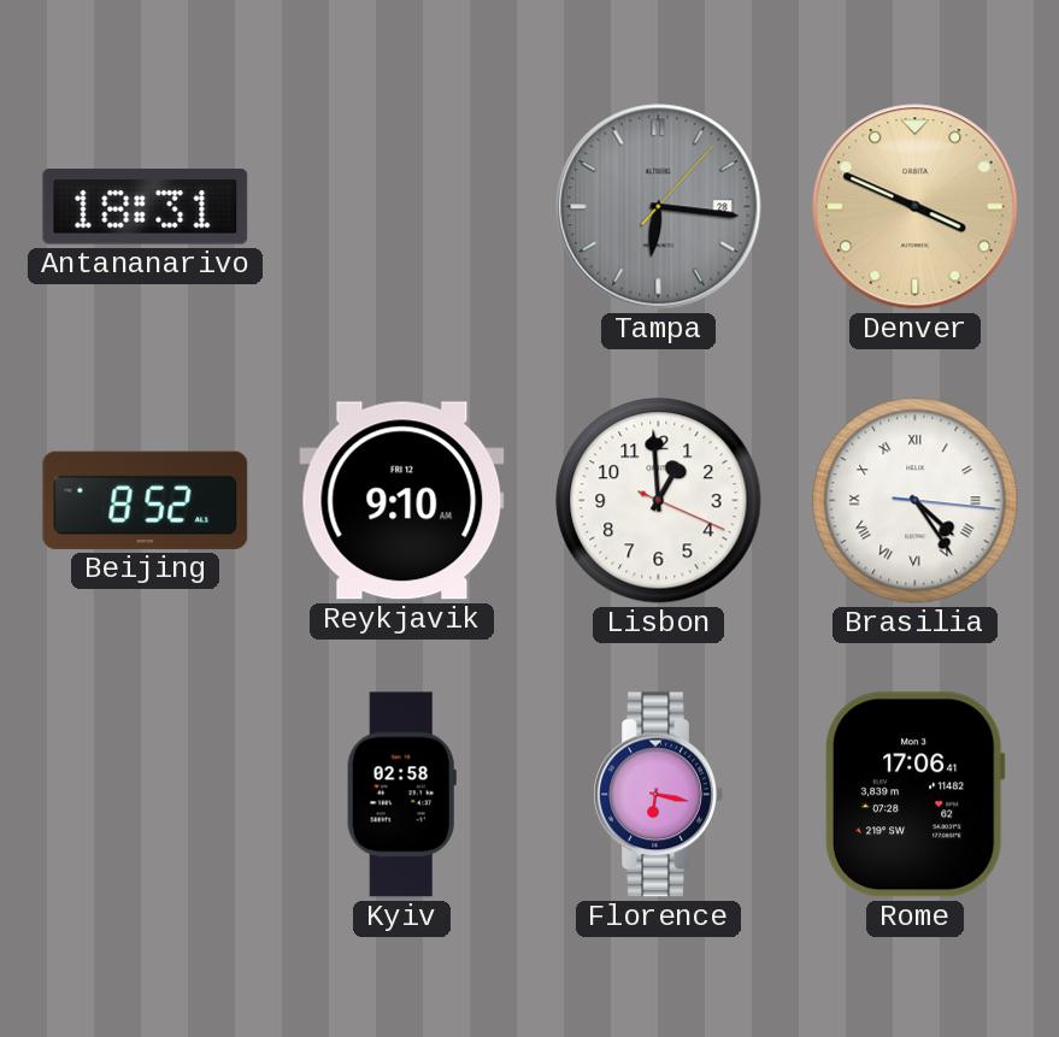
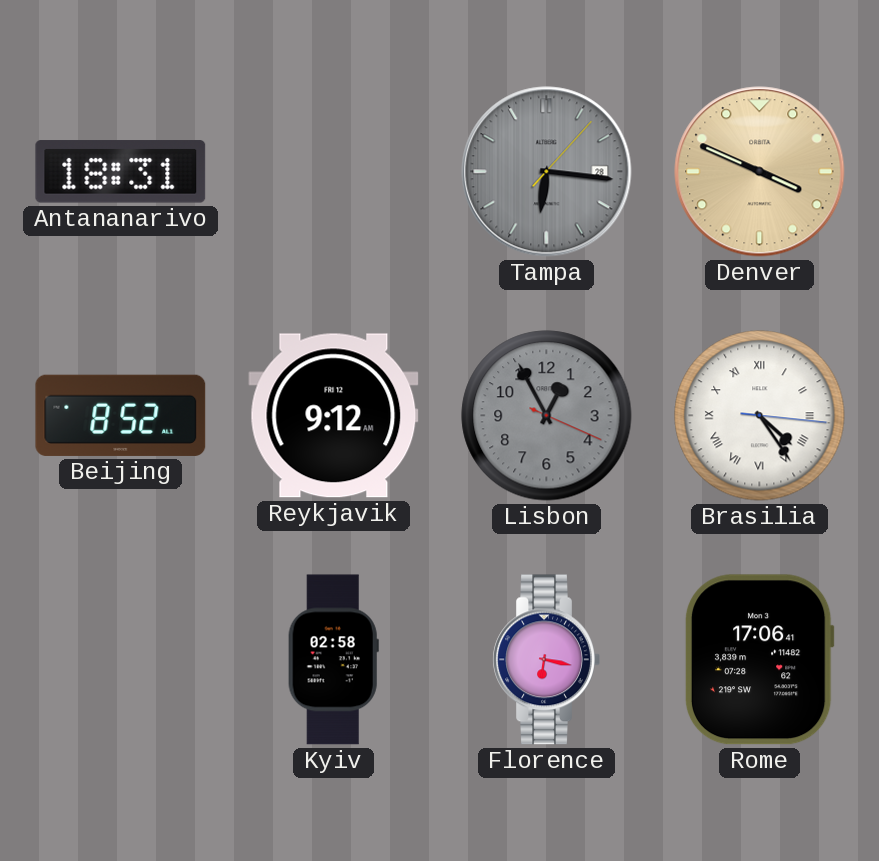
Reykjavik: 9:10 -> 9:12 (334, 416)
Lisbon: 12:59 -> 12:55 (547, 416)
Lisbon dial: white -> grey (547, 416)
